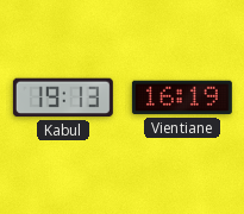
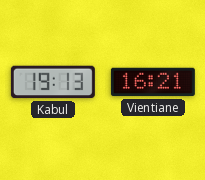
Vientiane: 16:19 -> 16:21 (153, 82)
